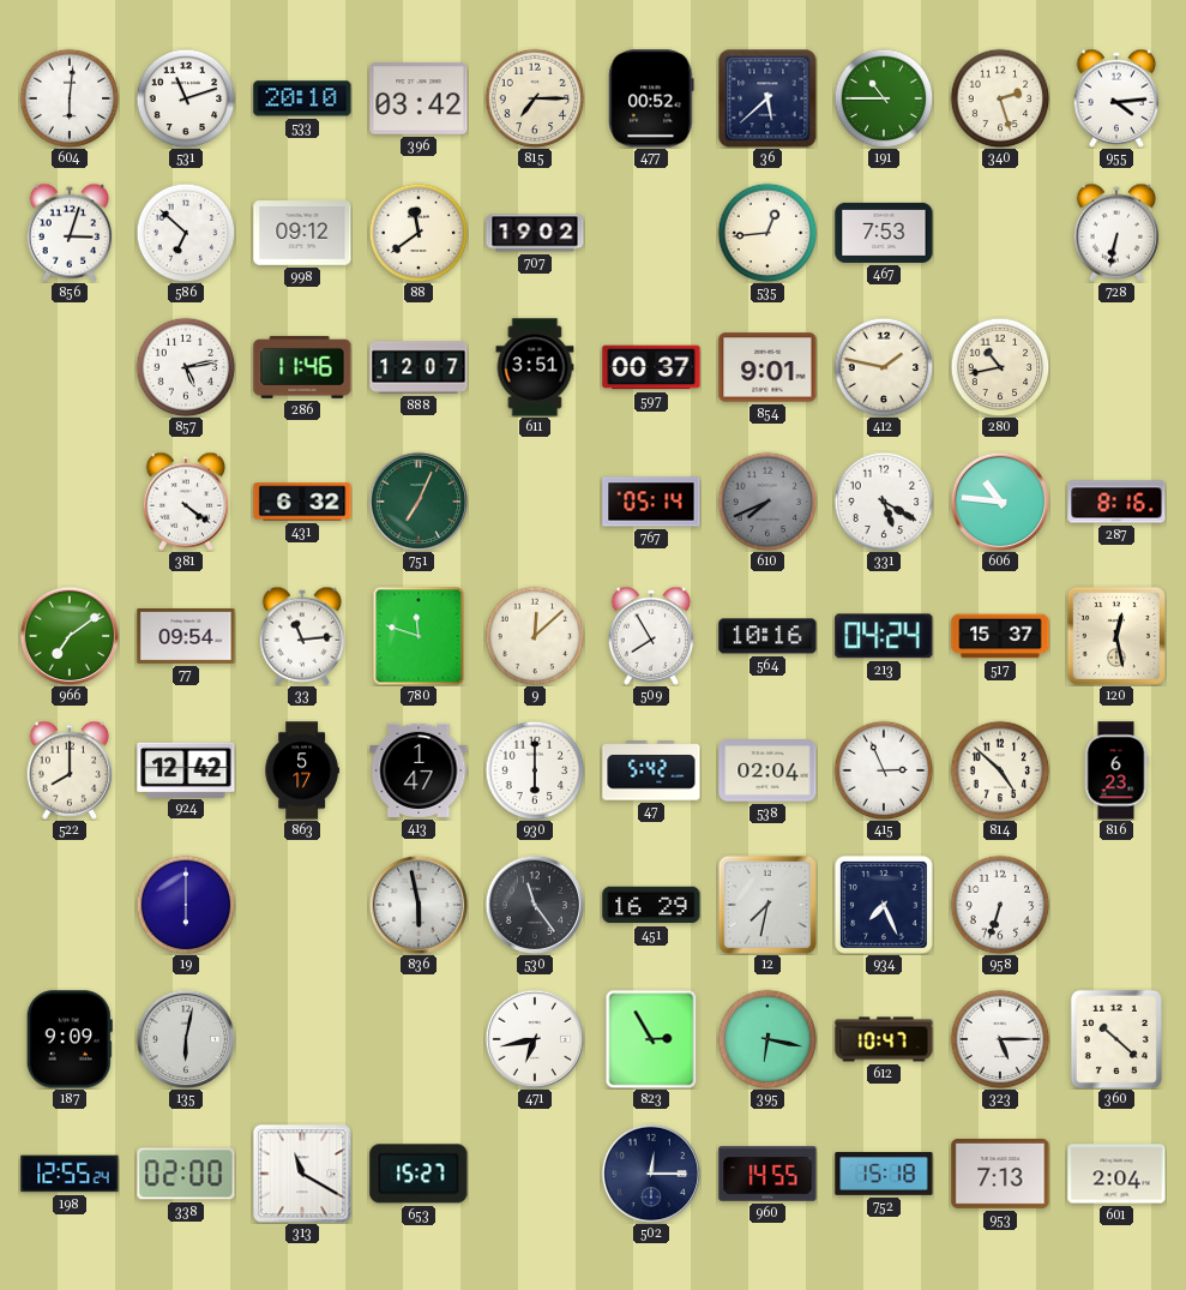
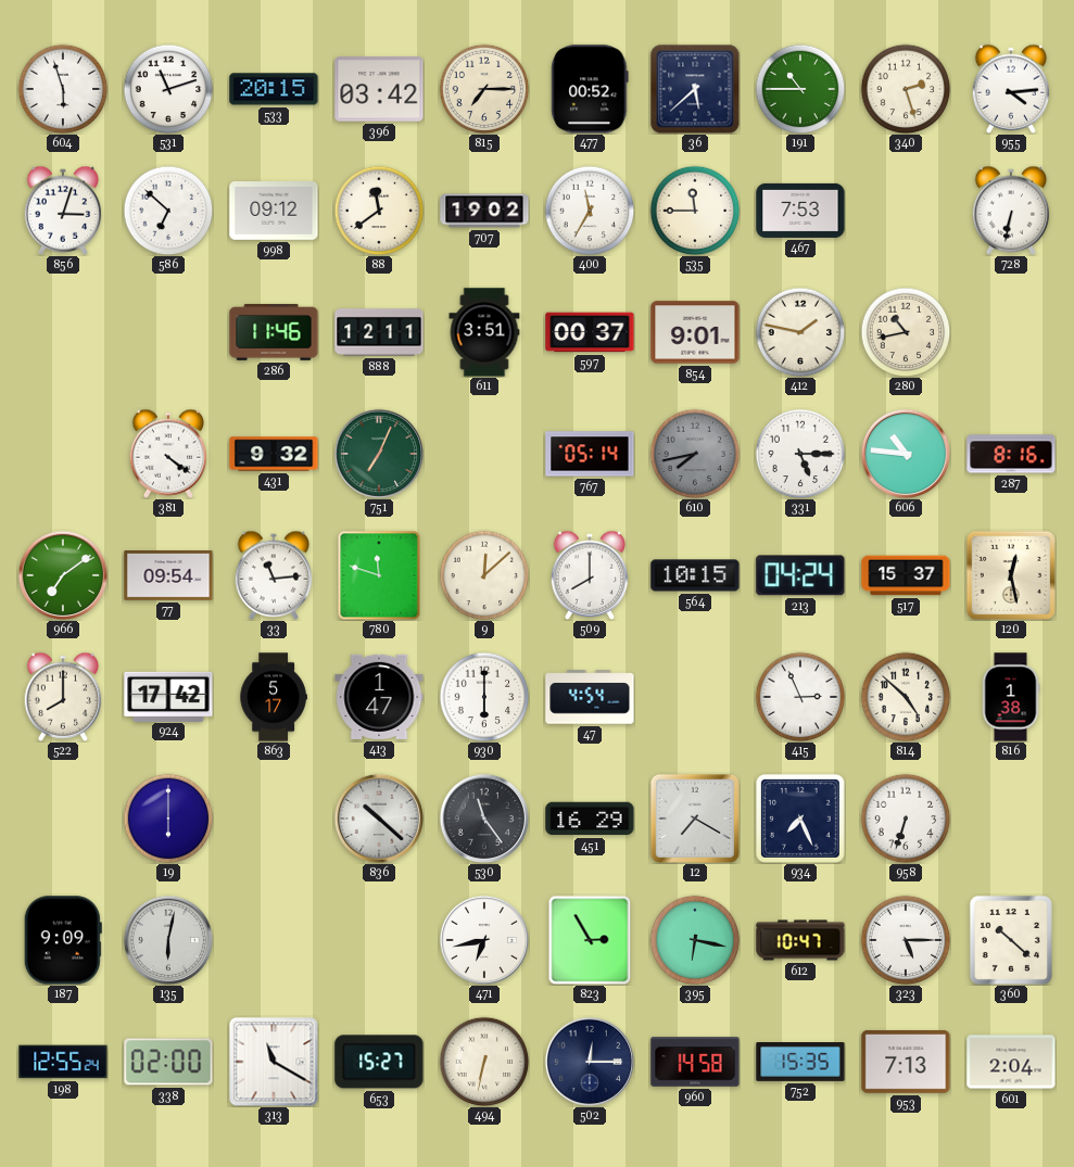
604: 6:01 -> 5:57 (63, 89)
533: 20:10 -> 20:15 (274, 89)
400: none -> 11:35 (590, 211)
535: 12:44 -> 11:45 (695, 211)
857: 5:13 -> none (186, 367)
888: 12:07 -> 12:11 (379, 332)
431: 6:32 -> 9:32 (274, 454)
610: 7:41 -> 7:43 (695, 454)
331: 5:20 -> 5:15 (800, 454)
509: 7:55 -> 8:00 (590, 575)
564: 10:16 -> 10:15 (695, 575)
924: 12:42 -> 17:42 (168, 696)
47: 5:42 -> 4:54 (590, 697)
538: 02:04 -> none (767, 770)
816: 6:23 -> 1:38 (1011, 697)
836: 5:58 -> 10:22 (378, 817)
12: 7:32 -> 7:20 (695, 819)
494: none -> 6:32 (484, 1062)
960: 14:55 -> 14:58 (695, 1062)
752: 15:18 -> 15:35 (800, 1063)
